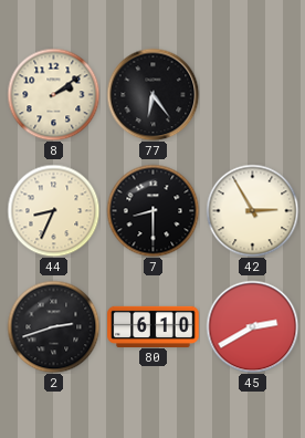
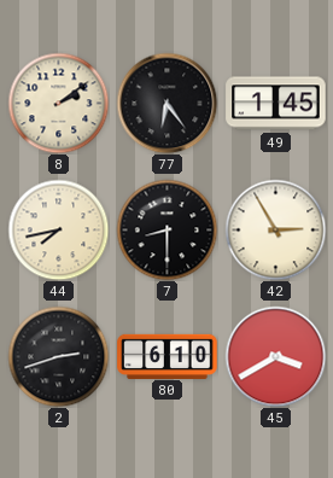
49: none -> 1:45 (276, 104)
44: 8:34 -> 7:43 (58, 229)
45: 2:40 -> 3:40 (275, 356)
